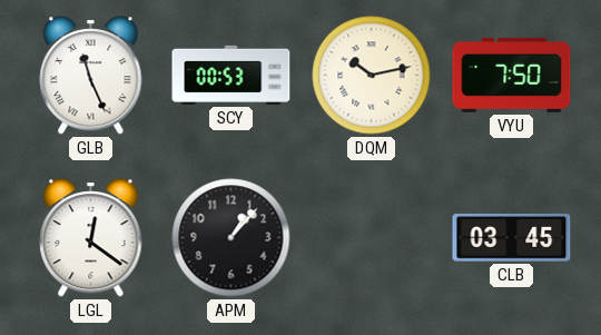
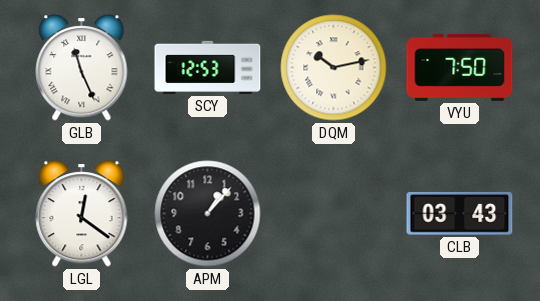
SCY: 00:53 -> 12:53 (208, 67)
CLB: 03:45 -> 03:43 (460, 213)
